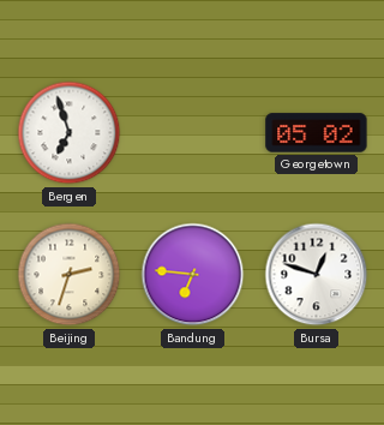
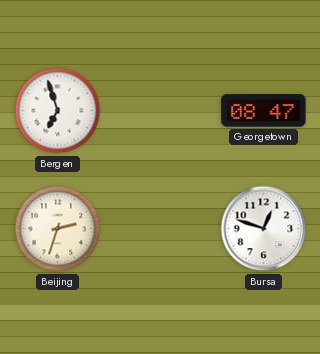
Georgetown: 05:02 -> 08:47 (264, 111)
Bandung: 6:46 -> none (193, 275)
